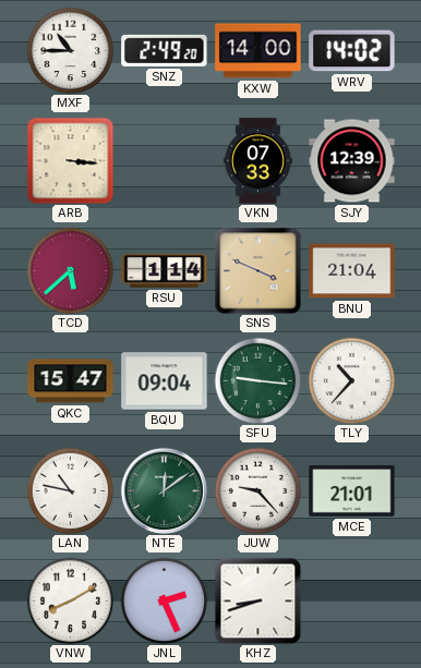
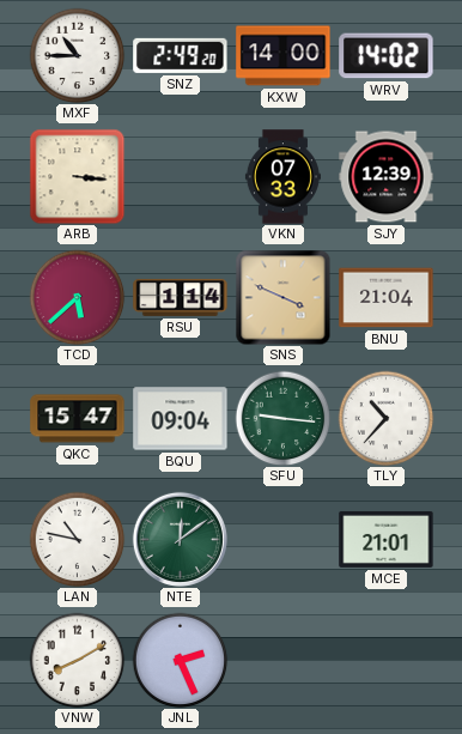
JUW: 9:23 -> none (257, 490)
KHZ: 8:42 -> none (257, 600)
